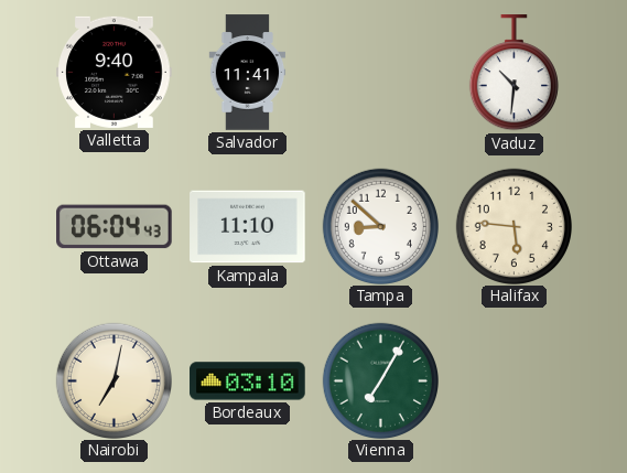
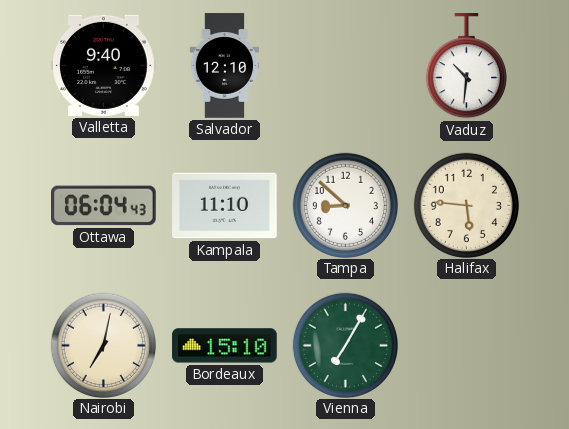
Salvador: 11:41 -> 12:10 (225, 66)
Bordeaux: 03:10 -> 15:10 (225, 346)
